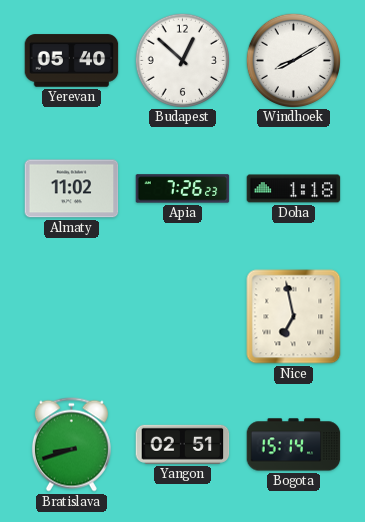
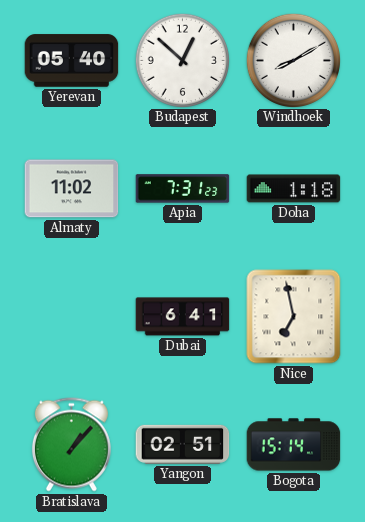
Apia: 7:26 -> 7:31 (183, 189)
Dubai: none -> 6:41 (183, 317)
Bratislava: 8:42 -> 1:07 (71, 445)
